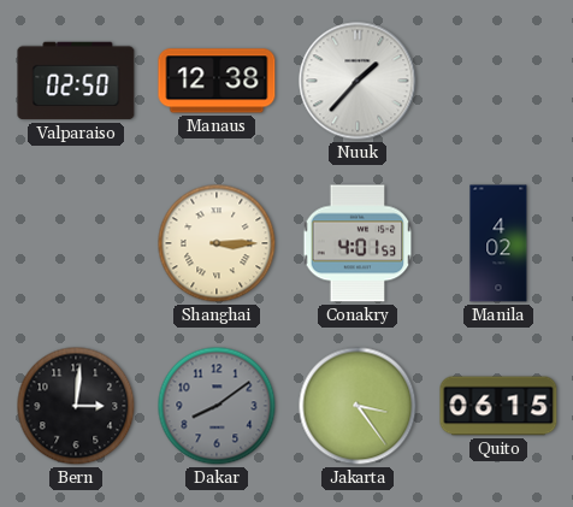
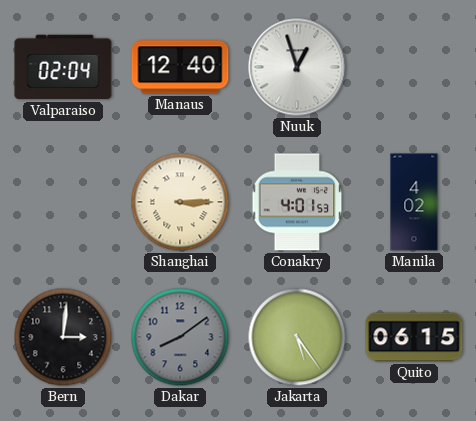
Valparaiso: 02:50 -> 02:04 (63, 67)
Manaus: 12:38 -> 12:40 (180, 67)
Nuuk: 1:37 -> 12:57 (297, 67)
Jakarta: 3:24 -> 5:24 (297, 337)
